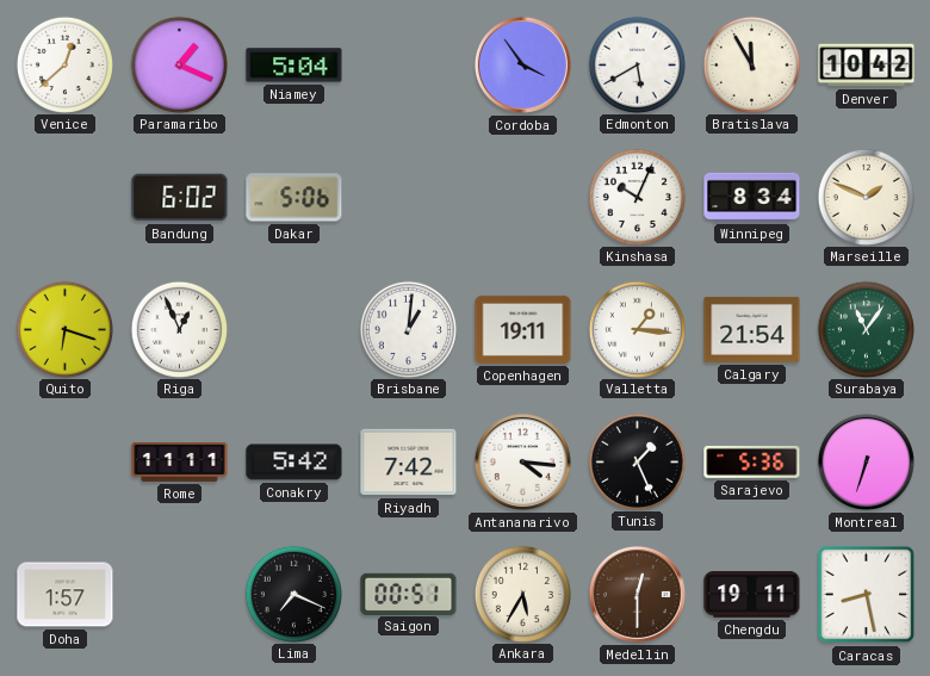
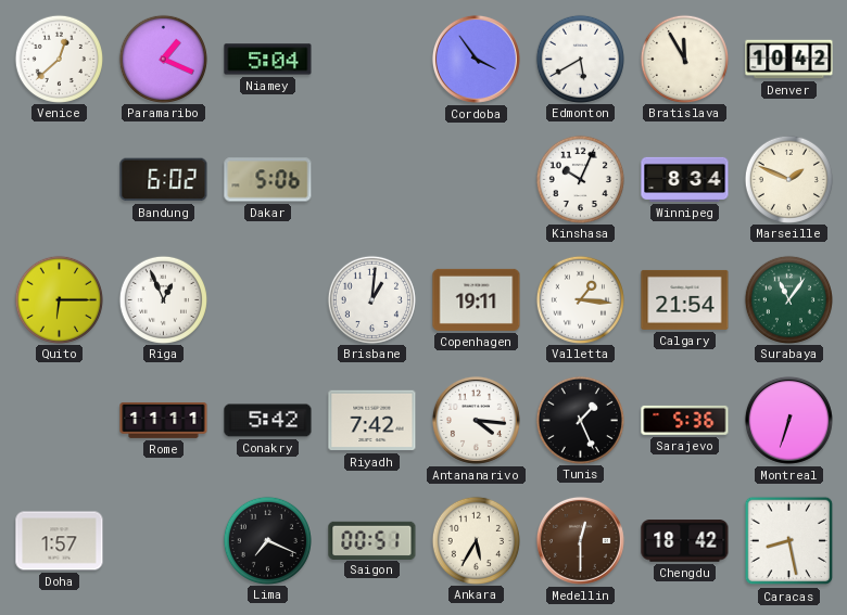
Quito: 6:18 -> 6:15 (59, 299)
Chengdu: 19:11 -> 18:42 (685, 541)
